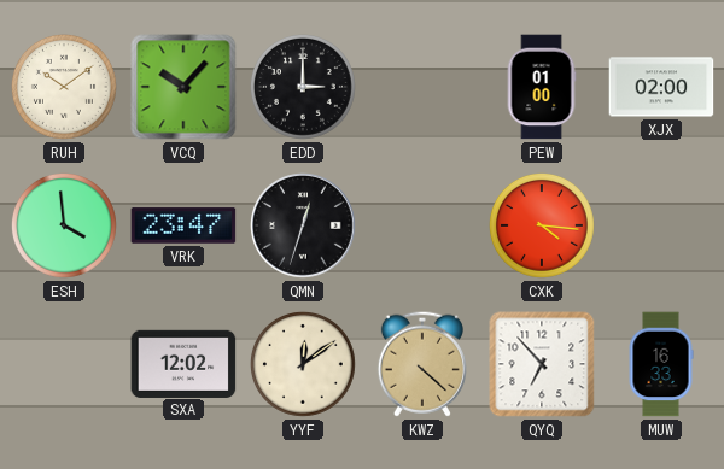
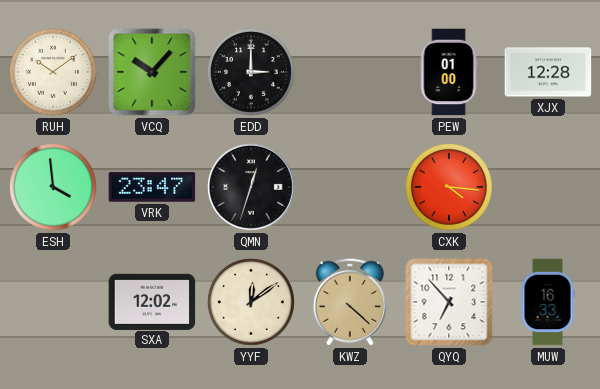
XJX: 02:00 -> 12:28 (548, 72)
